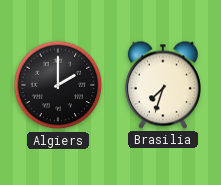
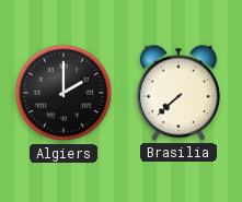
Brasilia: 7:33 -> 7:38 (178, 93)
